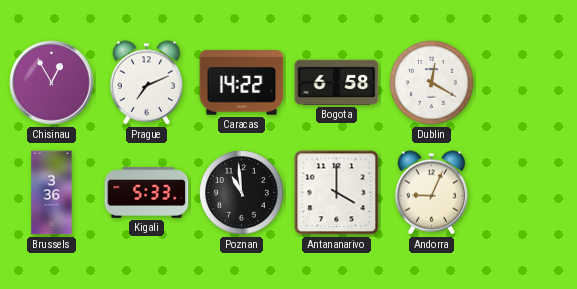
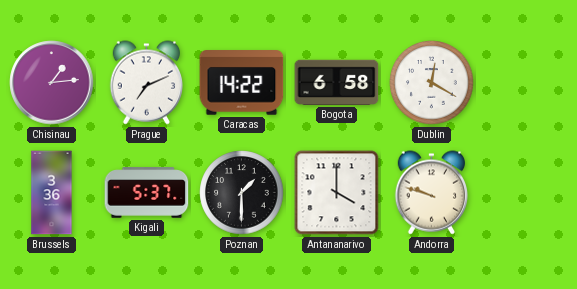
Chisinau: 12:55 -> 1:14 (52, 83)
Kigali: 5:33 -> 5:37 (147, 193)
Poznan: 10:59 -> 1:30 (242, 193)
Andorra: 9:04 -> 9:48 (432, 193)
